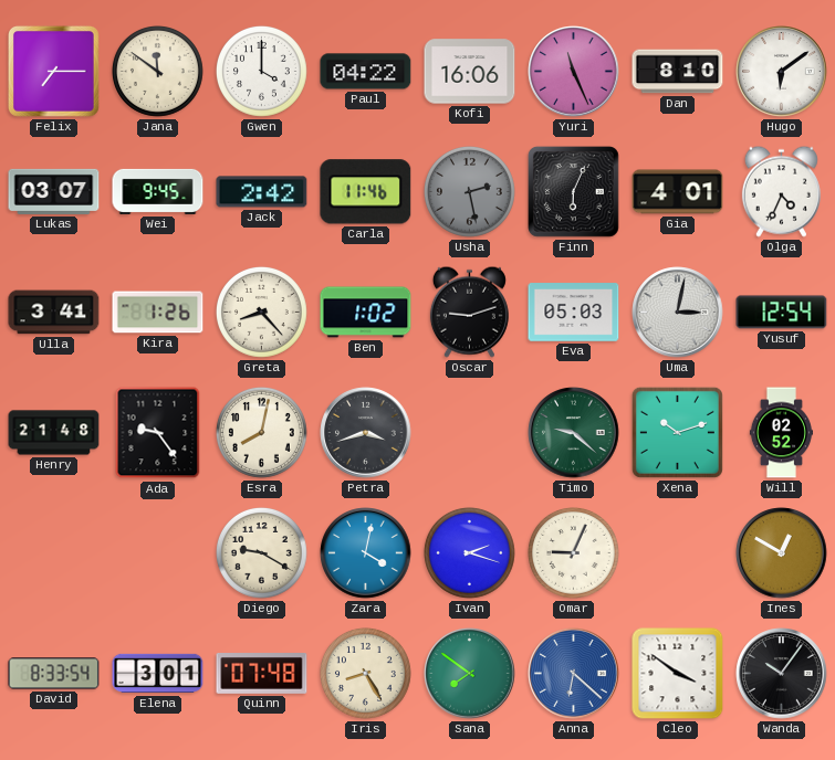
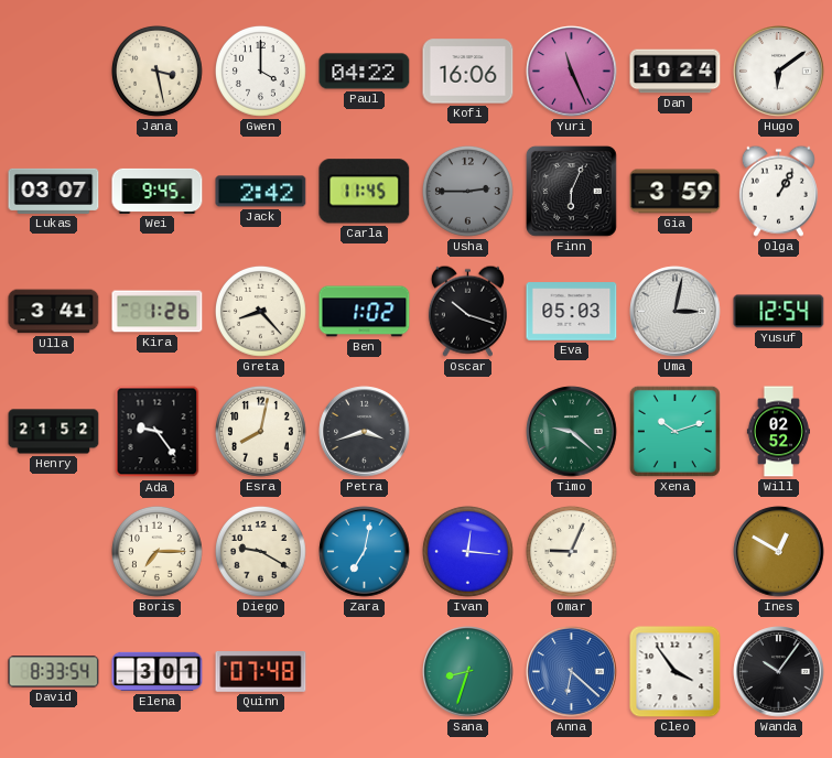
Felix: 7:15 -> none (53, 71)
Jana: 11:51 -> 3:28 (156, 71)
Dan: 8:10 -> 10:24 (676, 72)
Carla: 11:46 -> 11:45 (365, 192)
Usha: 2:28 -> 2:45 (467, 191)
Gia: 4:01 -> 3:59 (676, 192)
Olga: 4:34 -> 1:05 (778, 191)
Oscar: 9:12 -> 10:18 (467, 311)
Henry: 21:48 -> 21:52 (54, 432)
Boris: none -> 7:15 (156, 551)
Zara: 4:02 -> 7:02 (365, 552)
Ivan: 2:18 -> 12:16 (467, 551)
Iris: 8:25 -> none (365, 673)
Sana: 7:51 -> 8:33 (468, 672)
Cleo: 3:51 -> 3:54 (676, 672)
